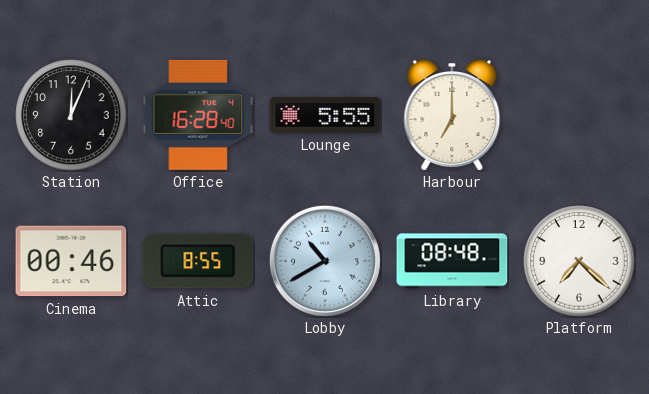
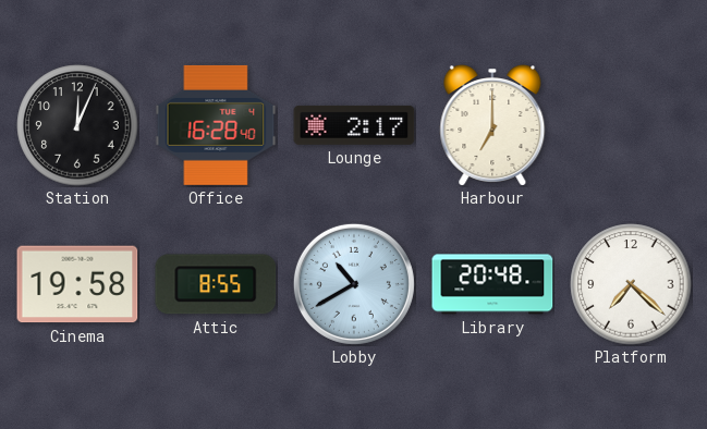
Lounge: 5:55 -> 2:17 (354, 125)
Cinema: 00:46 -> 19:58 (77, 284)
Library: 08:48 -> 20:48 (492, 284)
